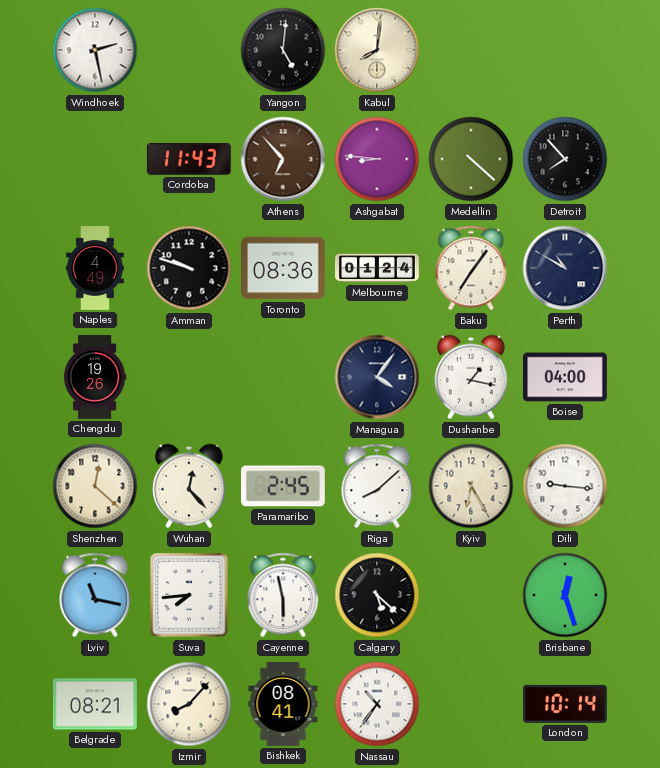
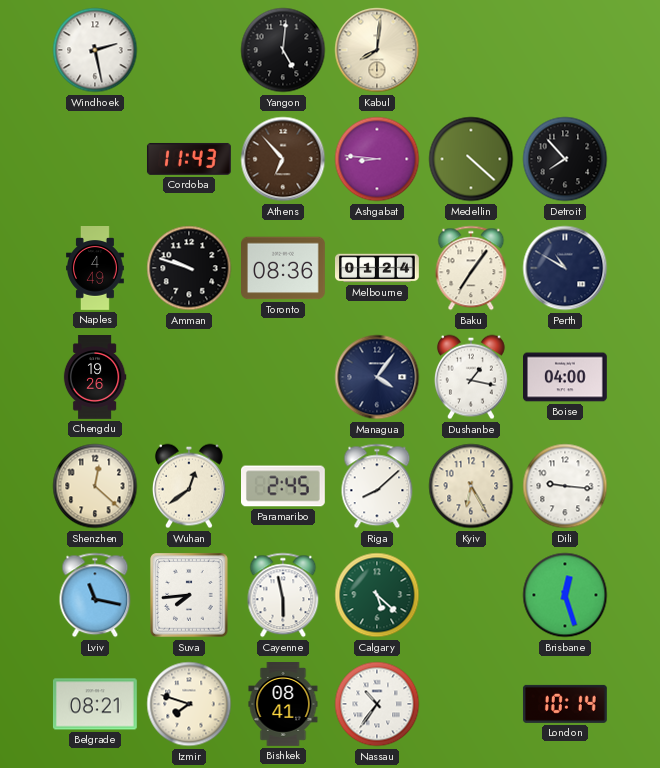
Wuhan: 12:23 -> 12:39 (189, 486)
Calgary dial: black -> green (377, 595)
Izmir: 8:07 -> 7:48 (189, 704)
